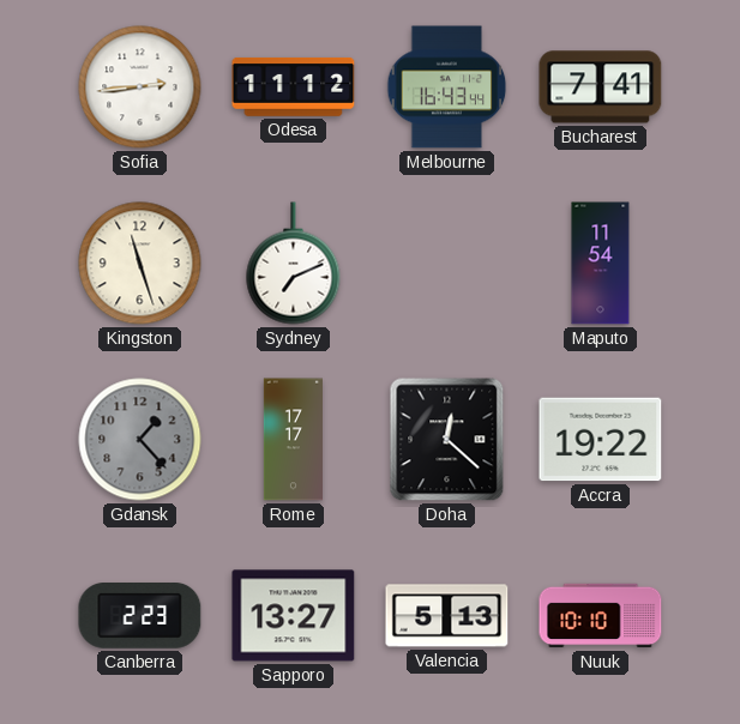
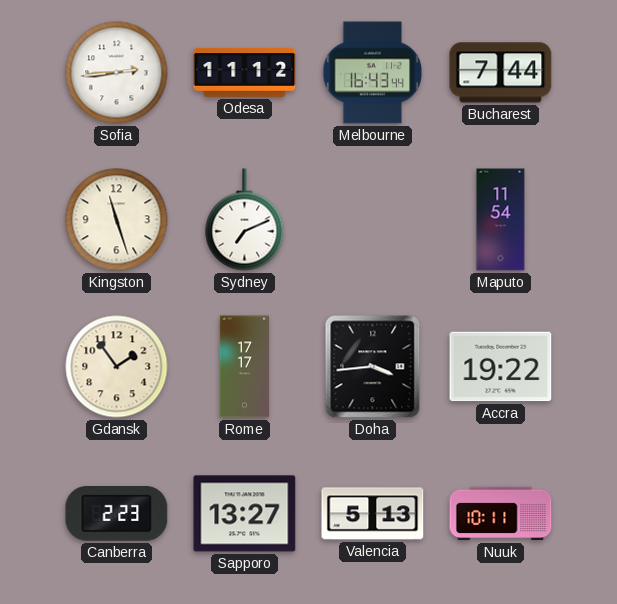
Bucharest: 7:41 -> 7:44 (501, 73)
Gdansk: 1:23 -> 1:54 (117, 367)
Gdansk dial: grey -> cream (117, 367)
Doha: 12:22 -> 3:44 (373, 367)
Nuuk: 10:10 -> 10:11 (501, 514)
